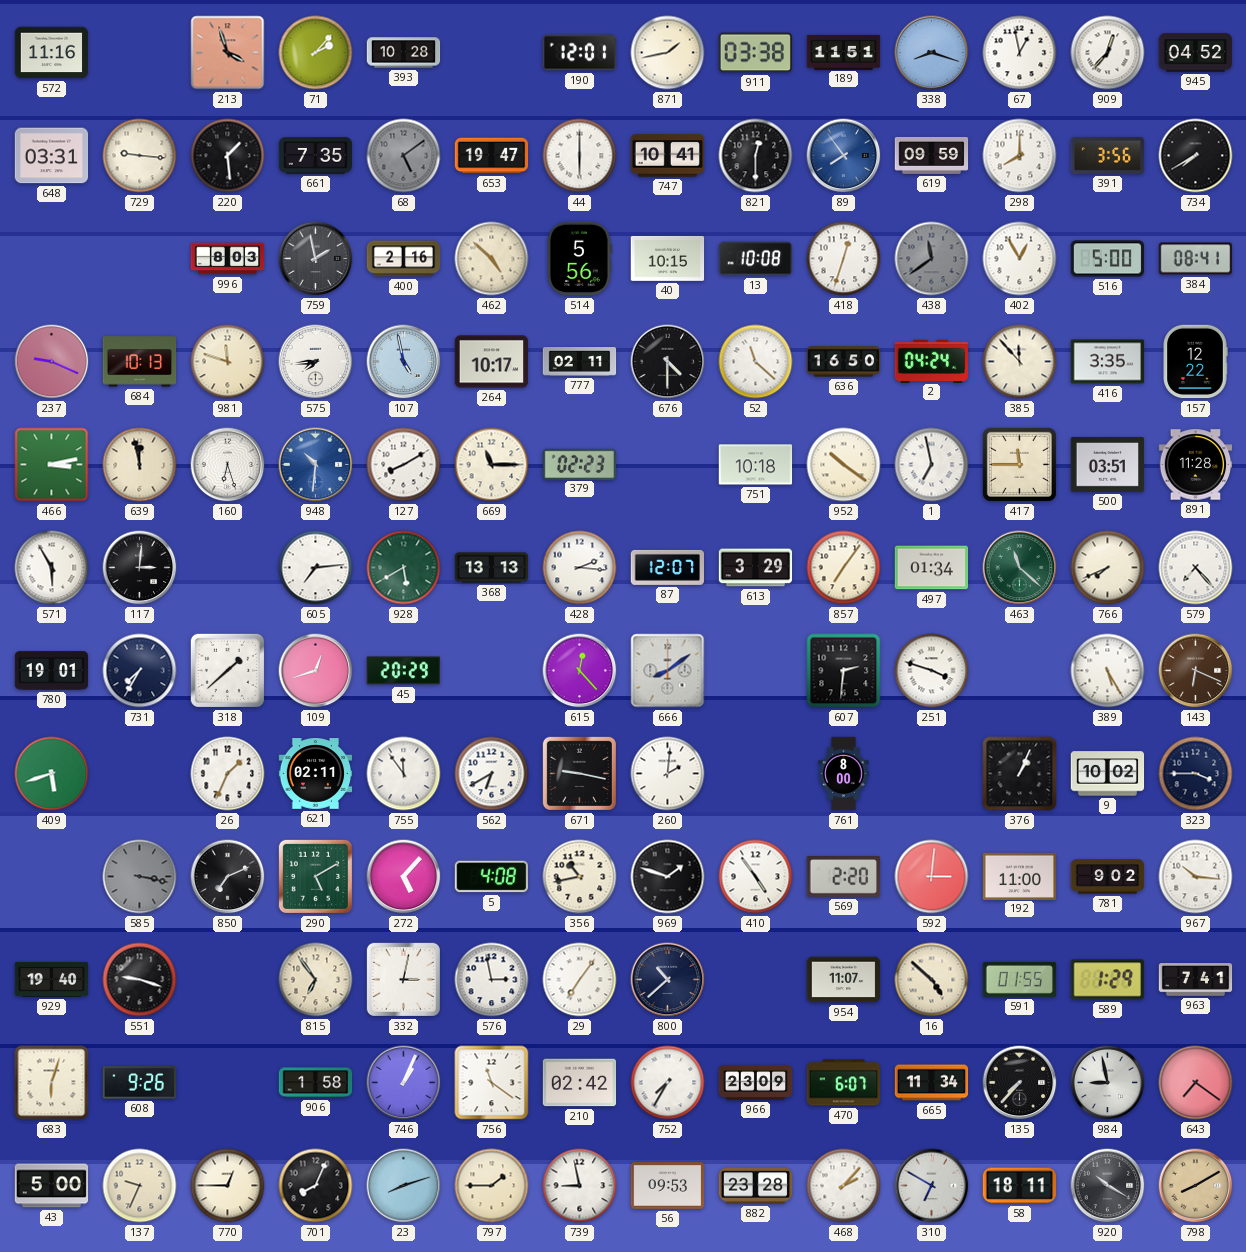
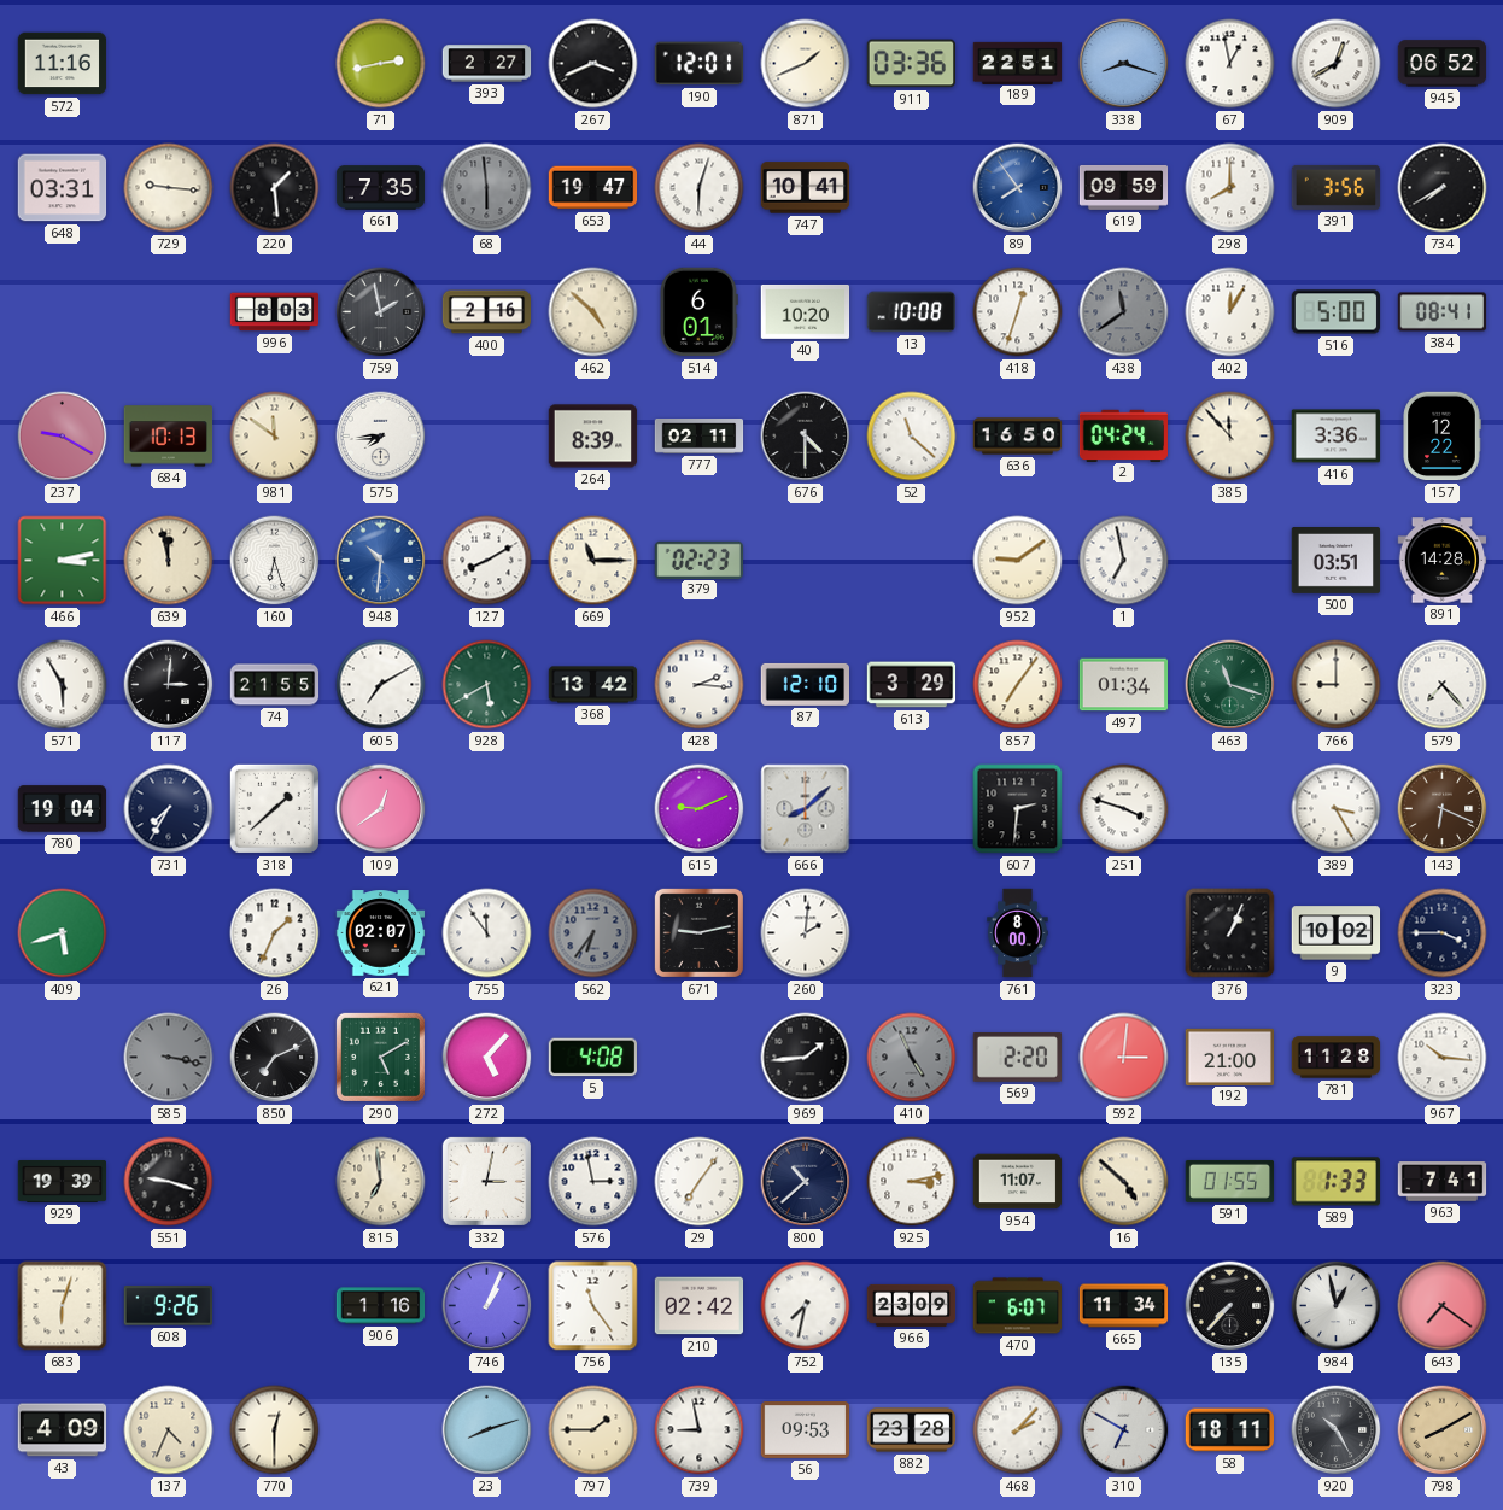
213: 3:57 -> none (228, 53)
71: 2:07 -> 2:43 (381, 64)
393: 10:28 -> 2:27 (487, 64)
267: none -> 3:41 (593, 64)
871: 1:43 -> 1:41 (806, 64)
911: 03:38 -> 03:36 (911, 64)
189: 11:51 -> 22:51 (1018, 63)
909: 12:37 -> 12:40 (1337, 64)
945: 04:52 -> 06:52 (1443, 64)
68: 5:09 -> 5:59 (487, 188)
44: 6:00 -> 6:03 (700, 188)
821: 12:30 -> none (756, 156)
514: 5:56 -> 6:01 (700, 312)
40: 10:15 -> 10:20 (806, 311)
402: 12:55 -> 12:05 (1230, 312)
237: 9:19 -> 9:20 (63, 437)
981: 11:48 -> 11:51 (275, 437)
107: 4:58 -> none (404, 362)
264: 10:17 -> 8:39 (593, 437)
416: 3:35 -> 3:36 (1337, 437)
751: 10:18 -> none (756, 465)
952: 10:21 -> 9:09 (1018, 561)
417: 11:45 -> none (1019, 464)
891: 11:28 -> 14:28 (1443, 561)
74: none -> 21:55 (275, 685)
605: 7:14 -> 7:10 (381, 685)
368: 13:13 -> 13:42 (593, 685)
87: 12:07 -> 12:10 (805, 684)
463: 11:22 -> 11:18 (1230, 685)
766: 7:41 -> 9:00 (1337, 685)
780: 19:01 -> 19:04 (63, 809)
109: 12:42 -> 12:39 (381, 809)
45: 20:29 -> none (403, 671)
615: 12:23 -> 9:11 (700, 809)
666: 8:09 -> 8:08 (806, 809)
389: 5:25 -> 3:25 (1337, 809)
621: 02:11 -> 02:07 (381, 933)
562: 6:40 -> 6:36 (593, 933)
562 dial: white -> grey (593, 933)
671: 9:17 -> 9:13 (698, 932)
356: 10:43 -> none (580, 877)
969: 1:48 -> 1:44 (806, 1058)
410: 4:54 -> 4:56 (912, 1058)
410 dial: white -> grey (912, 1058)
192: 11:00 -> 21:00 (1230, 1057)
781: 9:02 -> 11:28 (1337, 1058)
929: 19:40 -> 19:39 (63, 1181)
815: 6:54 -> 6:59 (381, 1182)
925: none -> 3:13 (912, 1182)
589: 1:29 -> 1:33 (1335, 1182)
906: 1:58 -> 1:16 (381, 1306)
756: 11:21 -> 11:24 (593, 1306)
752: 7:35 -> 7:32 (806, 1306)
984: 8:58 -> 12:58 (1337, 1306)
43: 5:00 -> 4:09 (63, 1430)
137: 9:34 -> 4:34 (169, 1430)
770: 12:45 -> 12:30 (275, 1430)
701: 8:04 -> none (316, 1186)
920: 10:20 -> 10:25 (1337, 1430)
